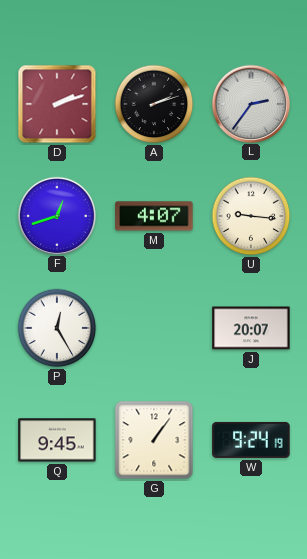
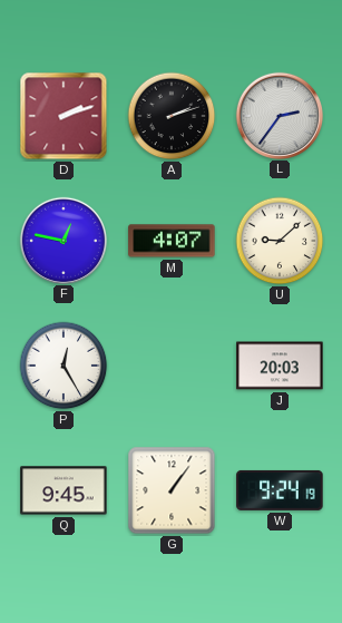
F: 12:42 -> 12:47 (62, 240)
U: 9:16 -> 9:08 (280, 241)
J: 20:07 -> 20:03 (280, 366)
